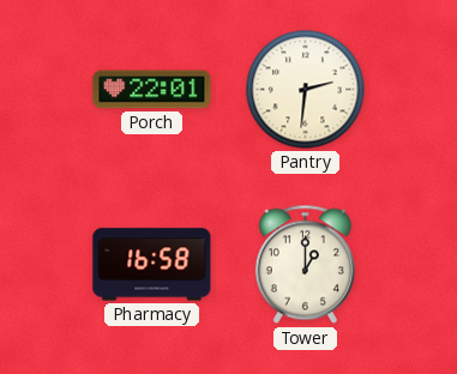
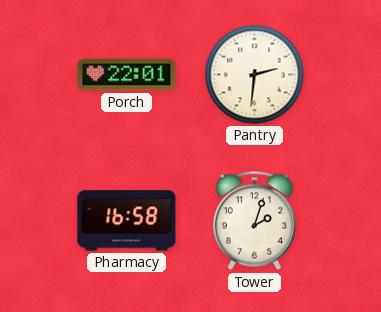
Tower: 1:00 -> 2:03 (254, 221)
